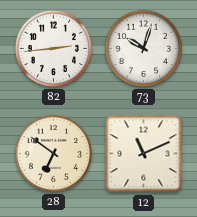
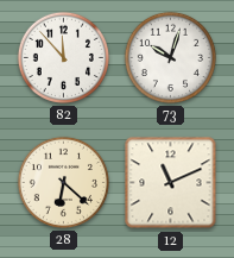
82: 2:44 -> 11:53 (63, 57)
28: 6:51 -> 6:22 (63, 182)
